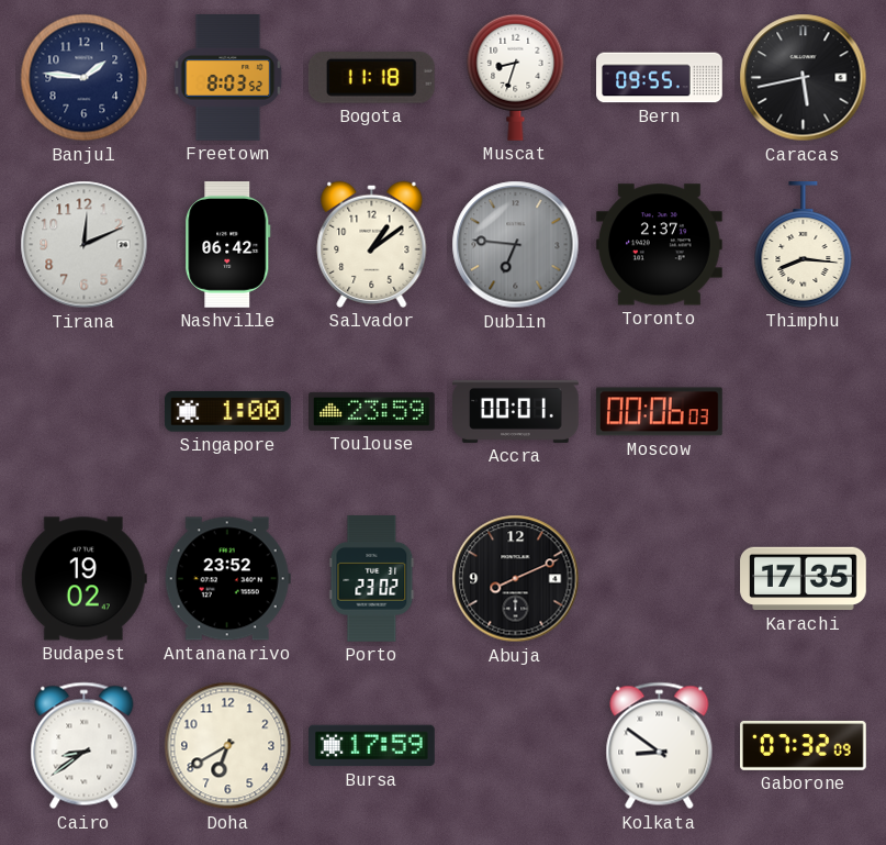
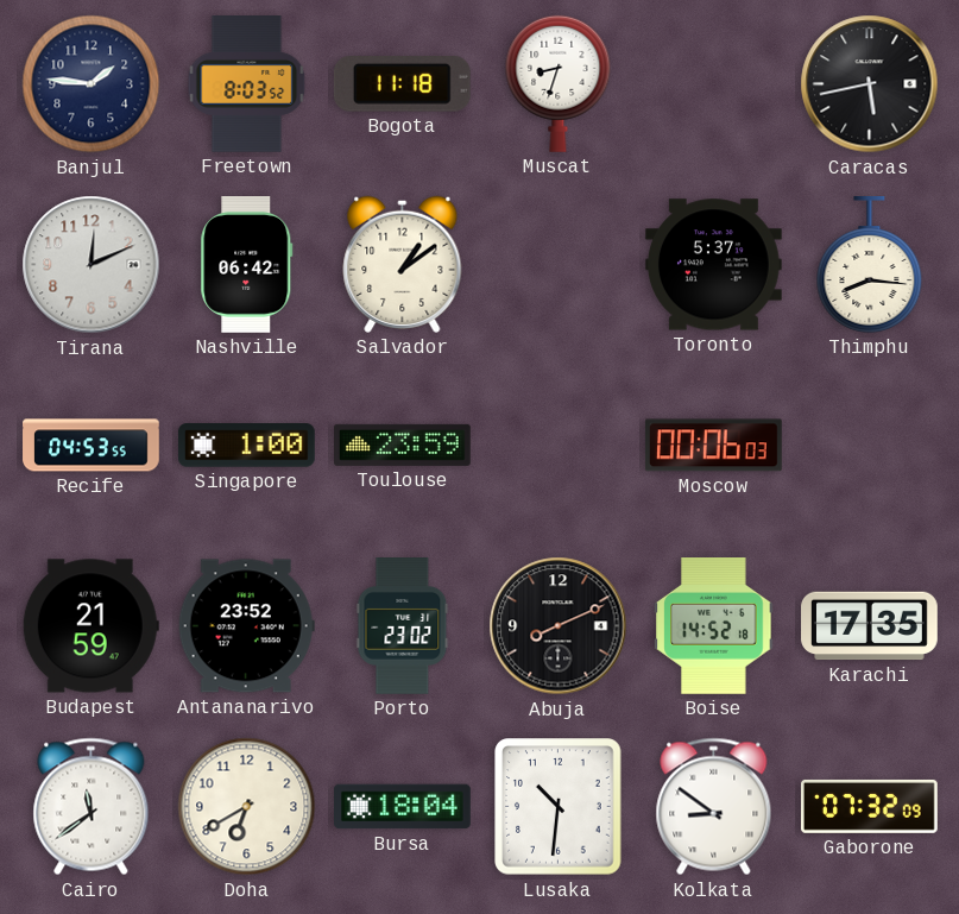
Bern: 09:55 -> none (660, 78)
Dublin: 6:46 -> none (516, 245)
Toronto: 2:37 -> 5:37 (713, 265)
Recife: none -> 04:53 (92, 446)
Accra: 00:01 -> none (516, 411)
Budapest: 19:02 -> 21:59 (90, 626)
Boise: none -> 14:52 (714, 626)
Cairo: 8:39 -> 11:39 (92, 807)
Bursa: 17:59 -> 18:04 (403, 807)
Lusaka: none -> 10:31 (559, 807)
